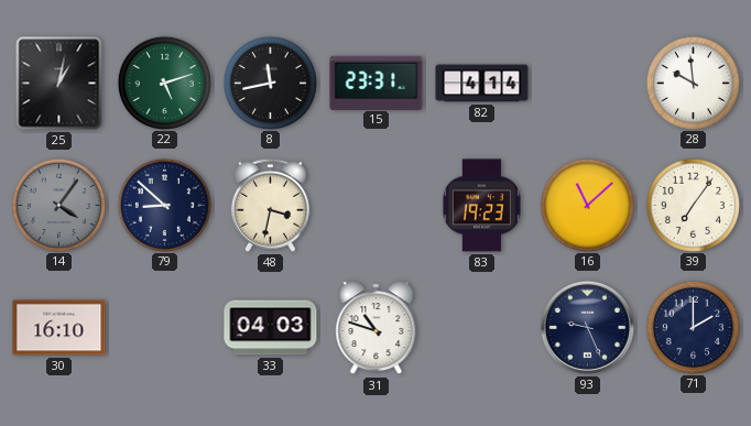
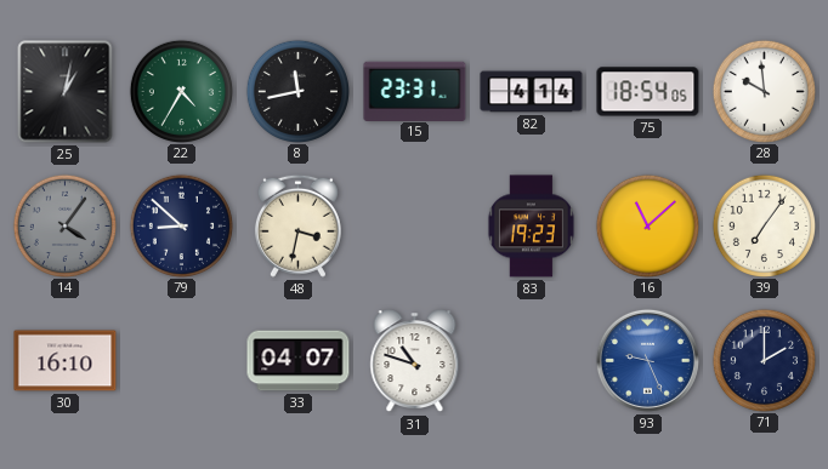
22: 5:12 -> 4:35 (181, 91)
75: none -> 18:54 (648, 92)
33: 04:03 -> 04:07 (299, 361)
93 dial: navy -> blue (647, 360)
